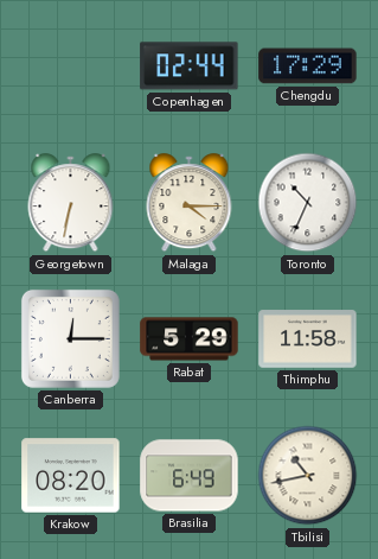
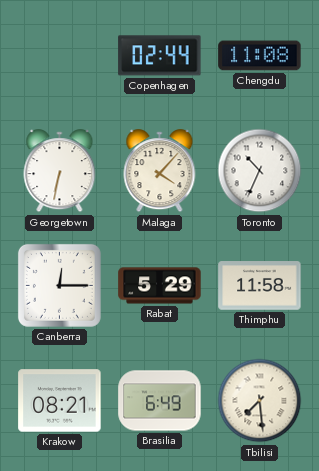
Chengdu: 17:29 -> 11:08 (260, 56)
Malaga: 4:15 -> 4:07 (160, 171)
Krakow: 08:20 -> 08:21 (60, 401)
Tbilisi: 10:43 -> 7:29 (260, 401)
